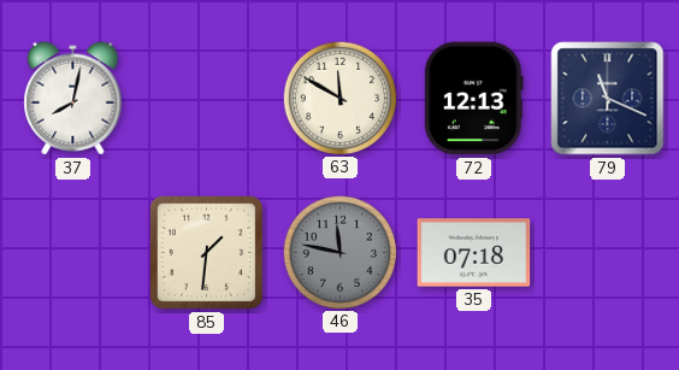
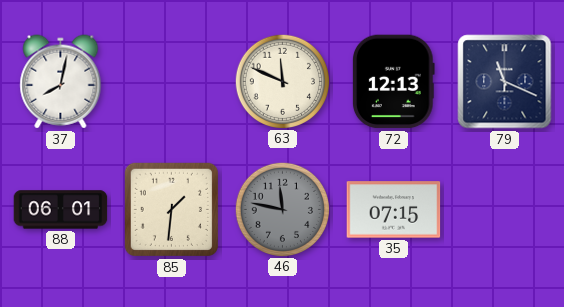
63: 11:50 -> 11:49 (282, 81)
88: none -> 06:01 (61, 210)
35: 07:18 -> 07:15 (394, 210)
